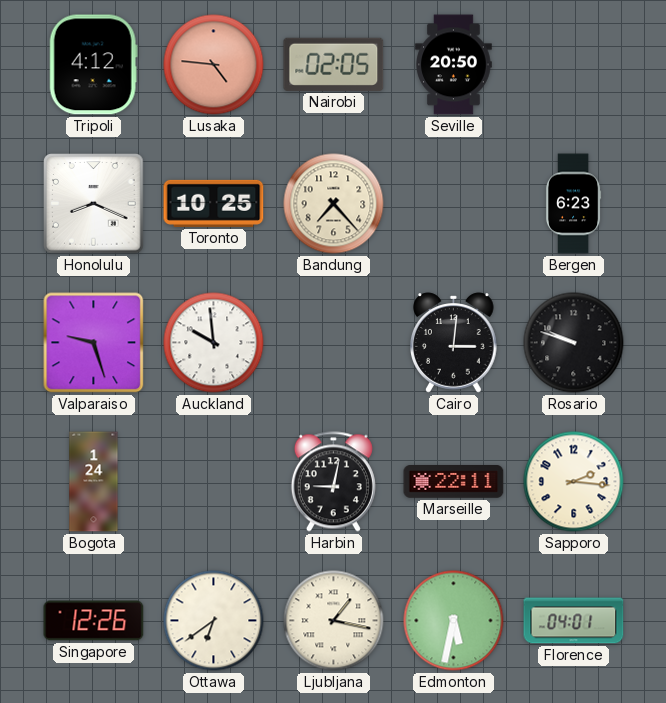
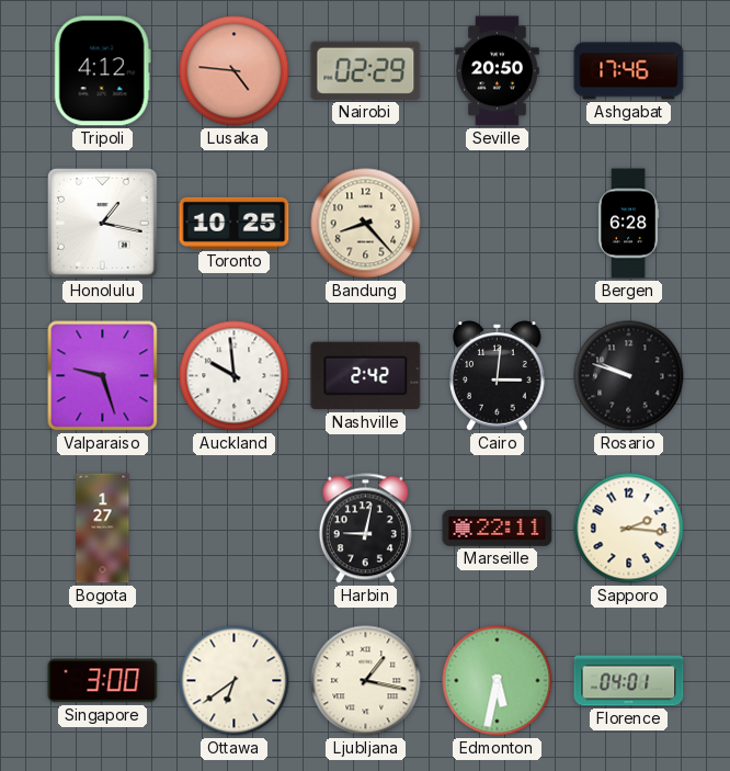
Nairobi: 02:05 -> 02:29 (366, 70)
Ashgabat: none -> 17:46 (629, 71)
Honolulu: 8:19 -> 1:17 (103, 224)
Bandung: 7:23 -> 8:23 (366, 224)
Bergen: 6:23 -> 6:28 (628, 224)
Nashville: none -> 2:42 (366, 376)
Bogota: 1:24 -> 1:27 (103, 529)
Singapore: 12:26 -> 3:00 (103, 681)
